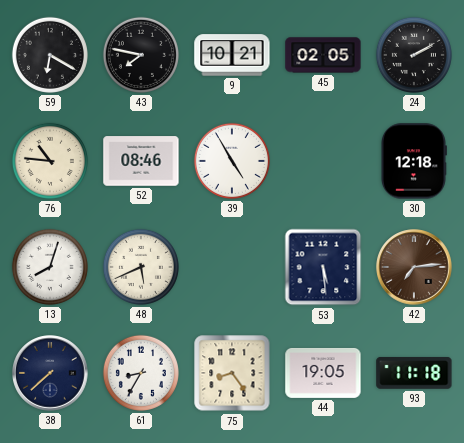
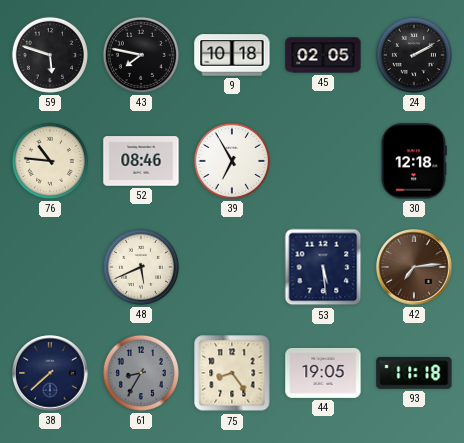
59: 6:20 -> 5:48 (50, 55)
9: 10:21 -> 10:18 (232, 55)
39: 4:55 -> 6:55 (232, 161)
13: 8:03 -> none (50, 267)
61 dial: white -> grey (141, 373)
